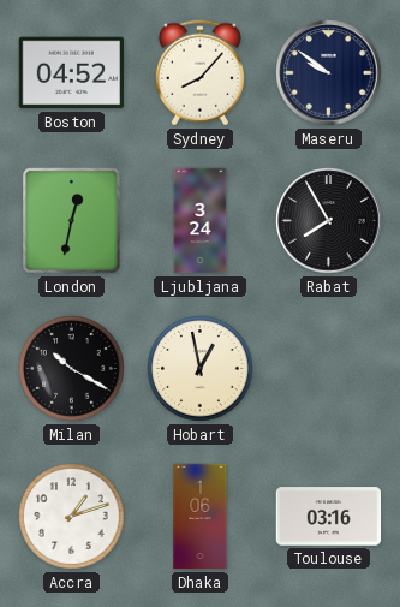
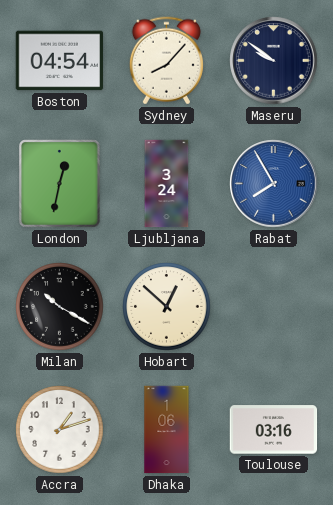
Boston: 04:52 -> 04:54 (60, 61)
Rabat dial: black -> blue (274, 184)
Hobart: 12:58 -> 12:52 (167, 307)
